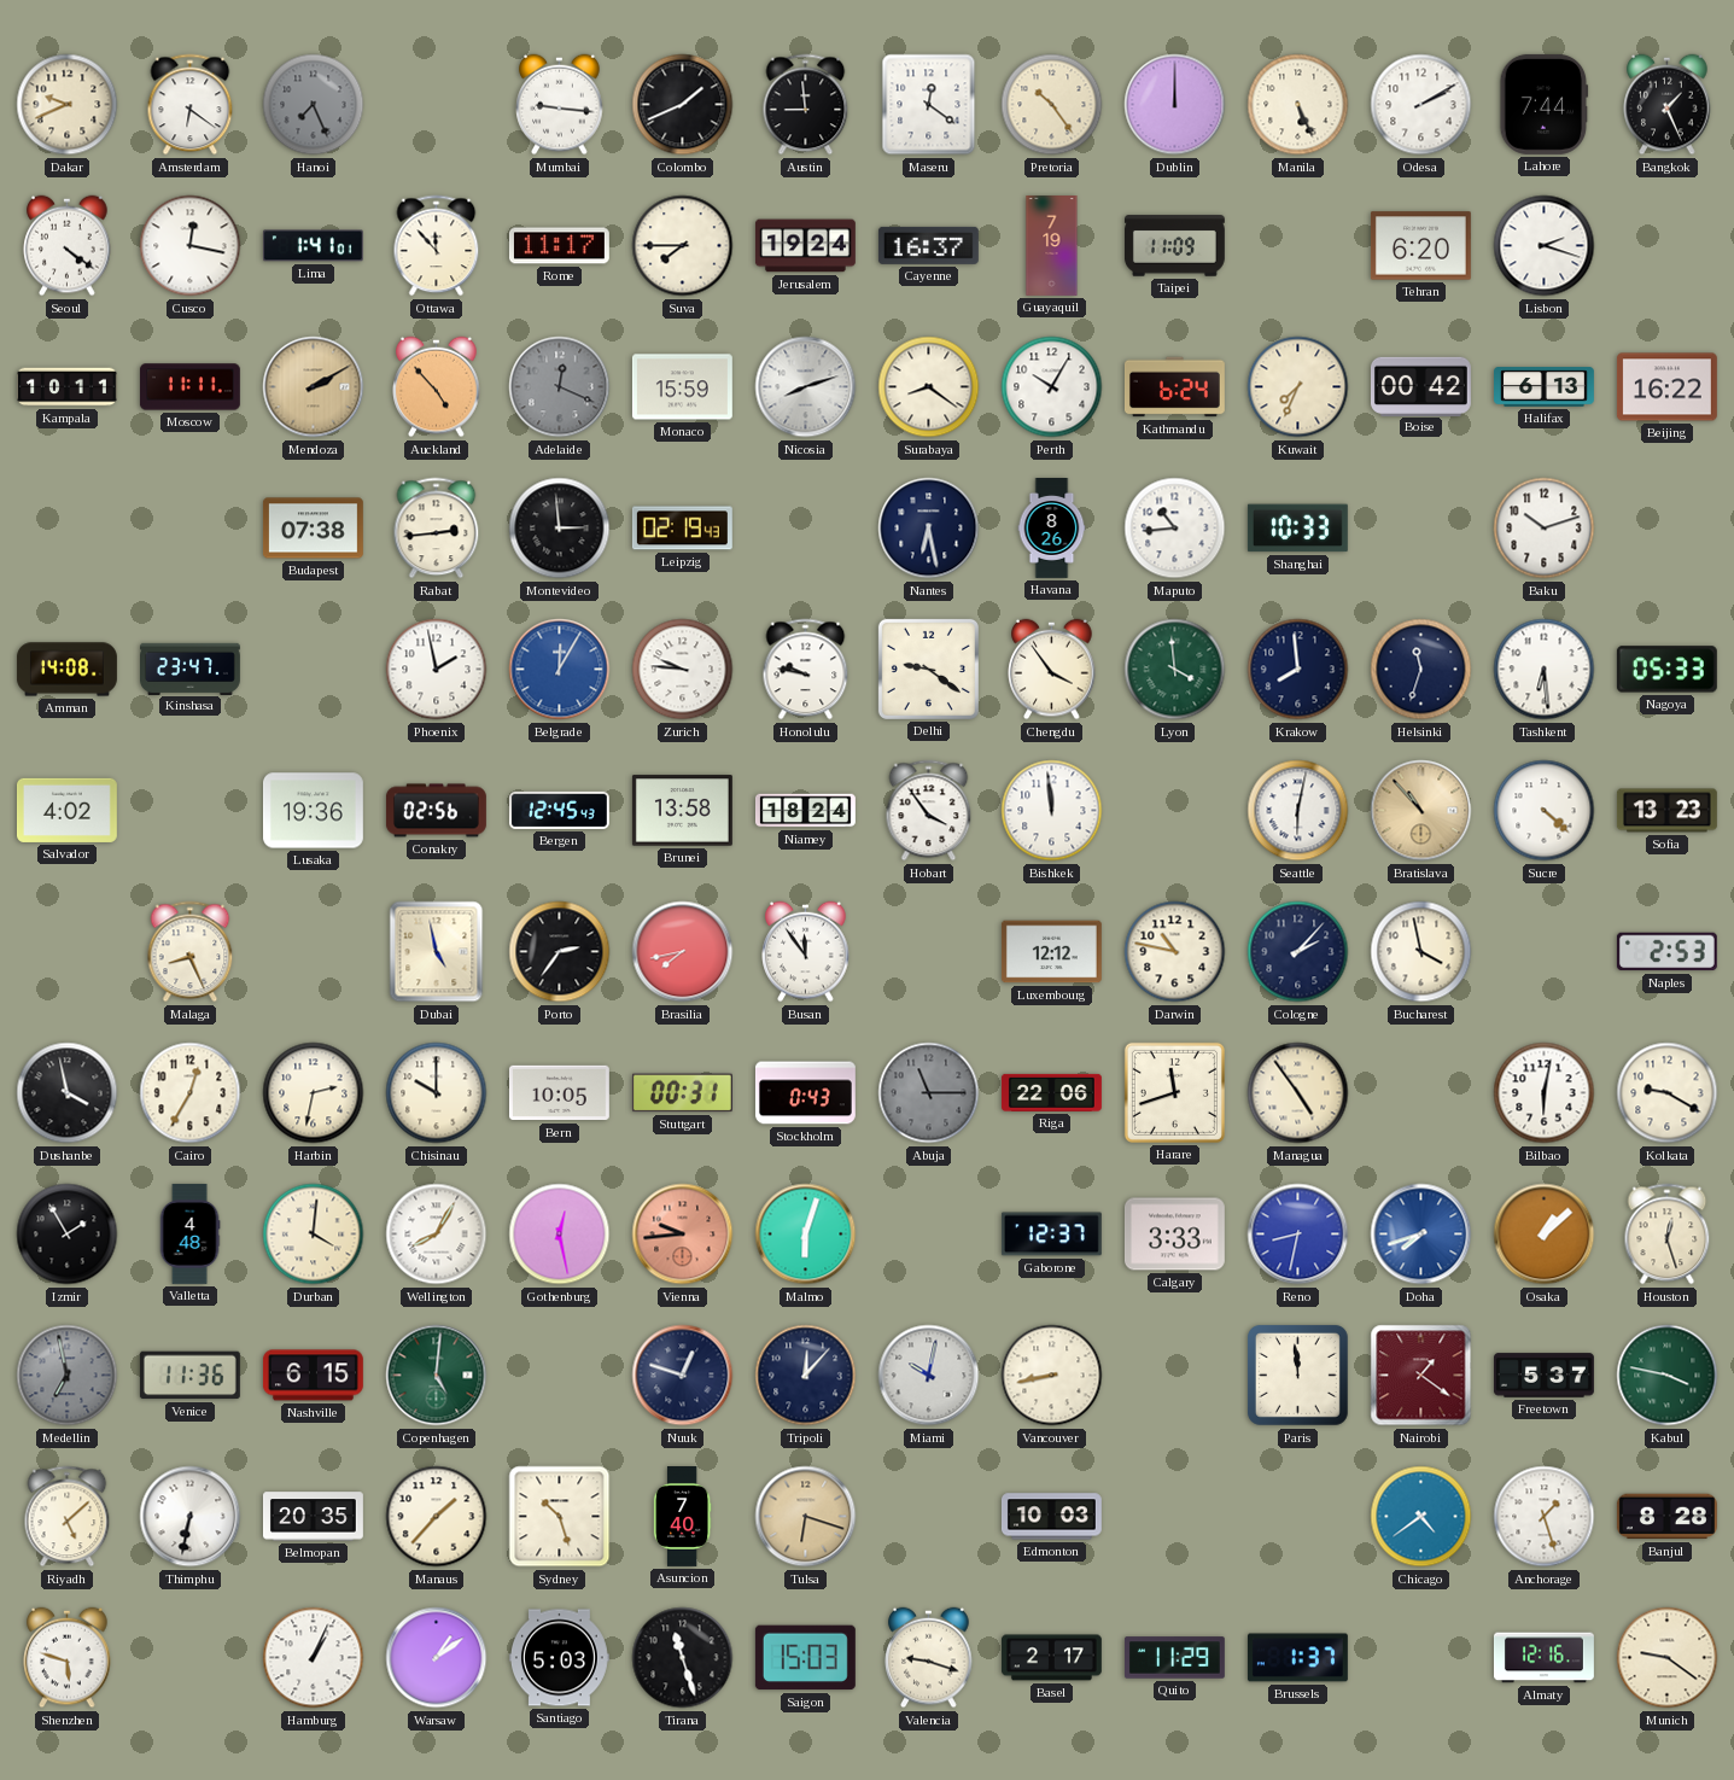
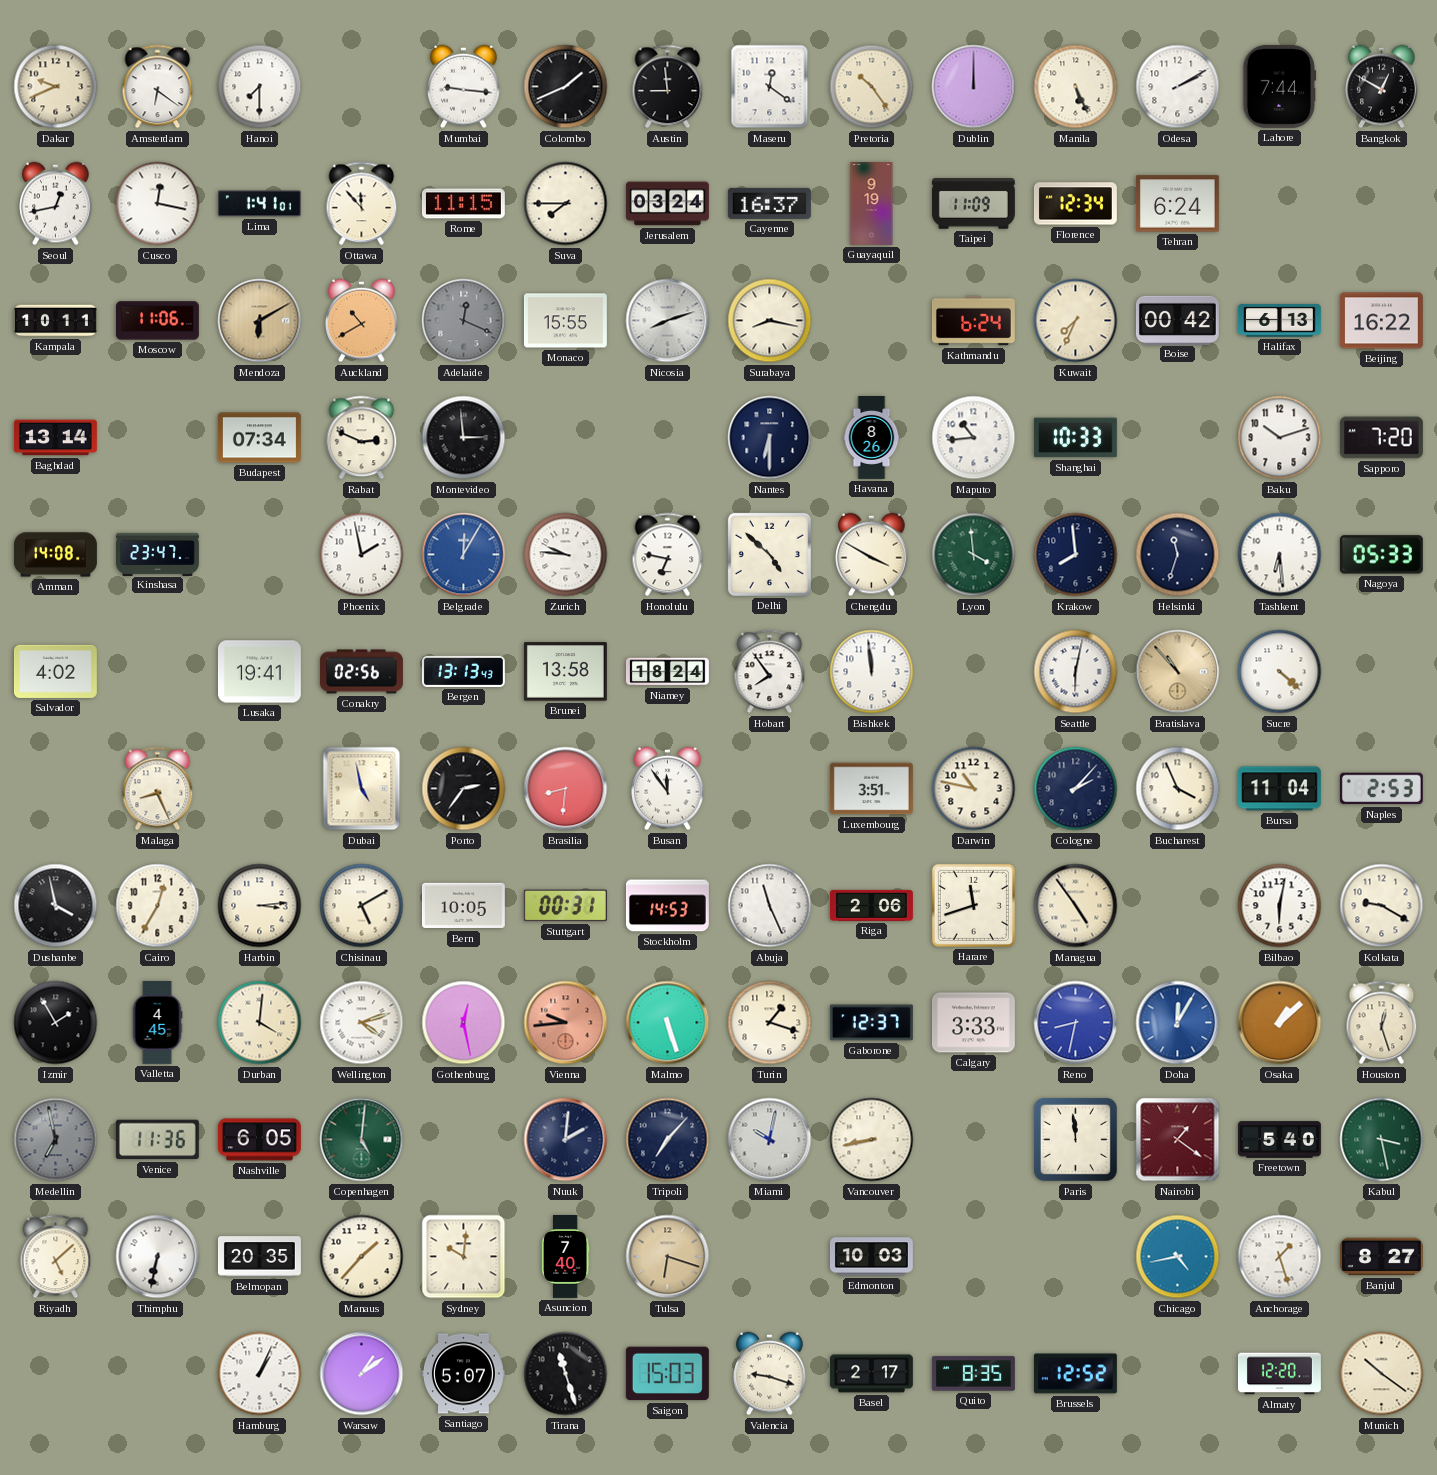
Hanoi: 7:26 -> 7:30 (260, 87)
Hanoi dial: grey -> white (260, 87)
Bangkok: 1:26 -> 12:50 (1382, 87)
Seoul: 4:21 -> 12:43 (56, 204)
Rome: 11:17 -> 11:15 (463, 204)
Jerusalem: 19:24 -> 03:24 (667, 204)
Guayaquil: 7:19 -> 9:19 (872, 204)
Florence: none -> 12:34 (1075, 204)
Tehran: 6:20 -> 6:24 (1177, 204)
Lisbon: 2:18 -> none (1545, 246)
Moscow: 11:11 -> 11:06 (157, 321)
Mendoza: 2:10 -> 6:10 (260, 321)
Auckland: 4:53 -> 10:40 (362, 321)
Monaco: 15:59 -> 15:55 (565, 321)
Surabaya: 8:21 -> 8:17 (770, 321)
Perth: 10:05 -> none (1052, 387)
Baghdad: none -> 13:14 (55, 438)
Budapest: 07:38 -> 07:34 (259, 438)
Rabat: 2:44 -> 2:49 (362, 438)
Leipzig: 02:19 -> none (682, 529)
Nantes: 6:28 -> 6:30 (770, 438)
Sapporo: none -> 7:20 (1381, 438)
Honolulu: 9:47 -> 6:47 (668, 555)
Delhi: 9:21 -> 4:52 (769, 554)
Chengdu: 3:54 -> 3:50 (872, 555)
Lusaka: 19:36 -> 19:41 (259, 672)
Bergen: 12:45 -> 13:13 (463, 671)
Hobart: 3:54 -> 7:54 (770, 672)
Sofia: 13:23 -> none (1666, 811)
Brasilia: 7:43 -> 8:31 (566, 789)
Luxembourg: 12:12 -> 3:51 (871, 789)
Bucharest: 3:58 -> 3:56 (1178, 789)
Bursa: none -> 11:04 (1279, 789)
Harbin: 2:32 -> 3:14 (260, 906)
Chisinau: 10:00 -> 5:10 (362, 906)
Stockholm: 0:43 -> 14:53 (667, 906)
Abuja: 11:15 -> 11:26 (770, 906)
Abuja dial: grey -> white (770, 906)
Riga: 22:06 -> 2:06 (871, 905)
Valletta: 4:48 -> 4:45 (157, 1022)
Wellington: 8:05 -> 4:12 (362, 1023)
Malmo: 6:03 -> 5:27 (668, 1023)
Turin: none -> 1:18 (770, 1023)
Doha: 7:42 -> 12:05 (1178, 1023)
Nashville: 6:15 -> 6:05 (259, 1140)
Nuuk: 12:48 -> 2:01 (566, 1140)
Tripoli: 12:07 -> 7:07 (668, 1140)
Freetown: 5:37 -> 5:40 (1279, 1140)
Kabul: 3:47 -> 3:28 (1382, 1140)
Sydney: 10:27 -> 10:01 (464, 1257)
Chicago: 4:39 -> 4:43 (1178, 1257)
Banjul: 8:28 -> 8:27 (1381, 1257)
Shenzhen: 5:48 -> none (68, 1658)
Santiago: 5:03 -> 5:07 (463, 1374)
Quito: 11:29 -> 8:35 (973, 1374)
Brussels: 1:37 -> 12:52 (1075, 1374)
Almaty: 12:16 -> 12:20 (1279, 1374)
Munich: 9:21 -> 10:21 (1382, 1374)
